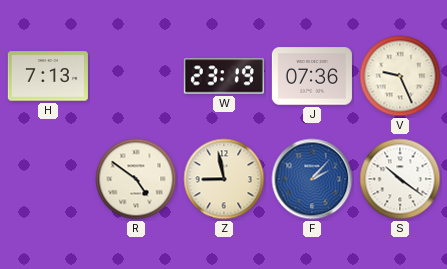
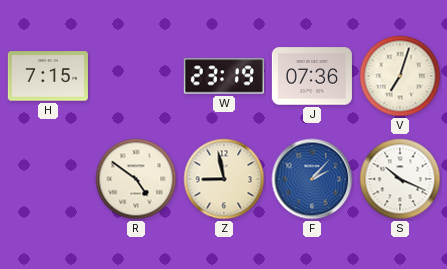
H: 7:13 -> 7:15 (48, 76)
V: 9:26 -> 7:03 (400, 76)
S: 10:21 -> 10:19 (400, 179)
